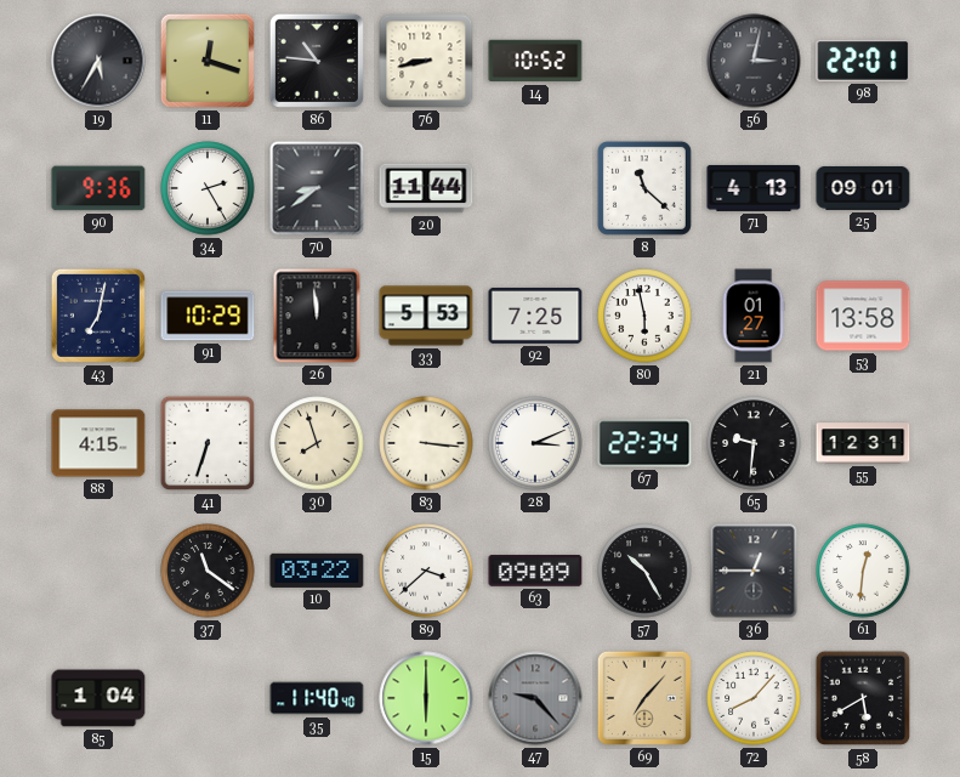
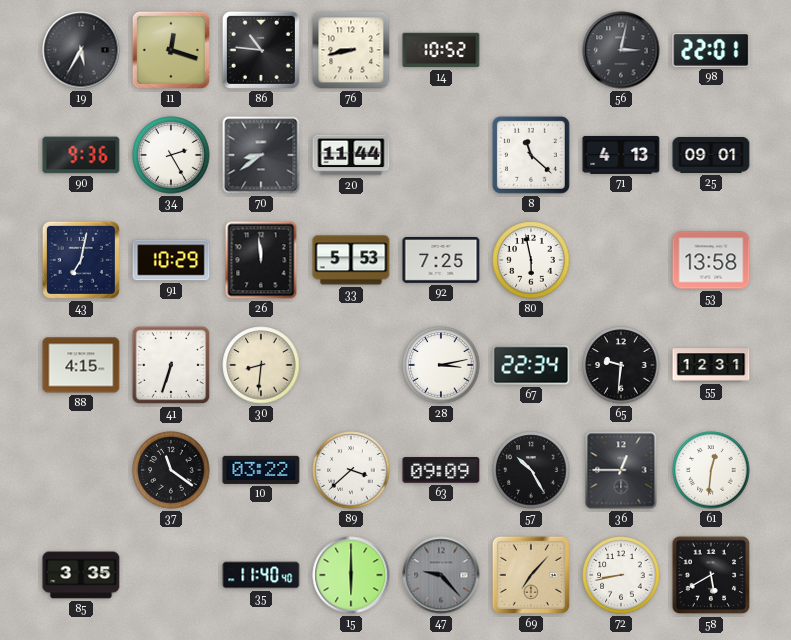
21: 01:27 -> none (754, 316)
30: 7:57 -> 8:31 (261, 365)
83: 3:16 -> none (426, 443)
28: 3:11 -> 3:13 (441, 365)
85: 1:04 -> 3:35 (81, 575)
72: 8:07 -> 8:43 (621, 575)
